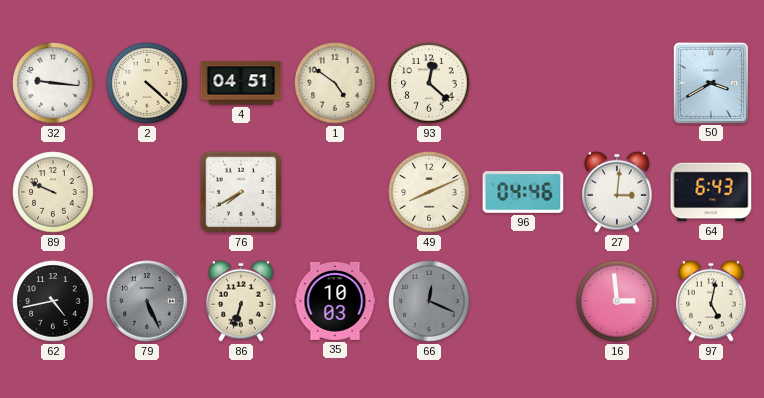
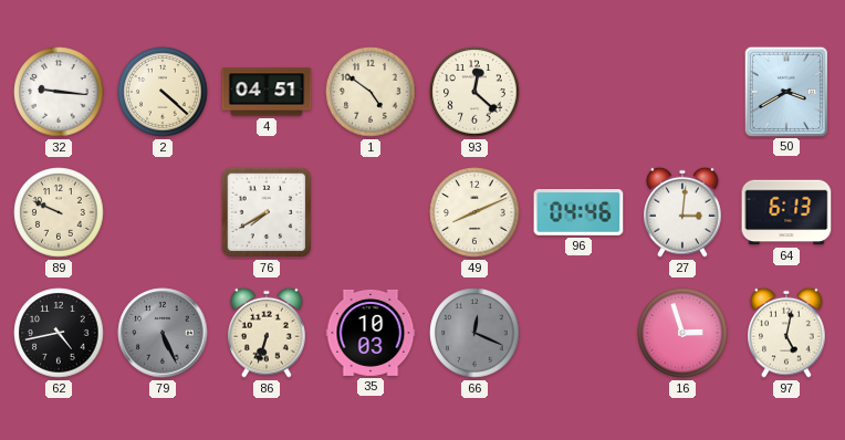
64: 6:43 -> 6:13 (786, 212)
16: 2:59 -> 2:57 (682, 333)
